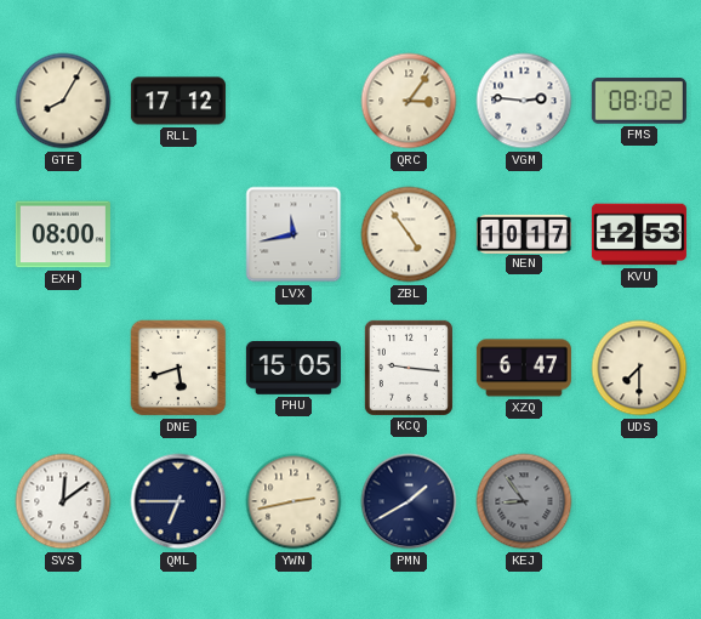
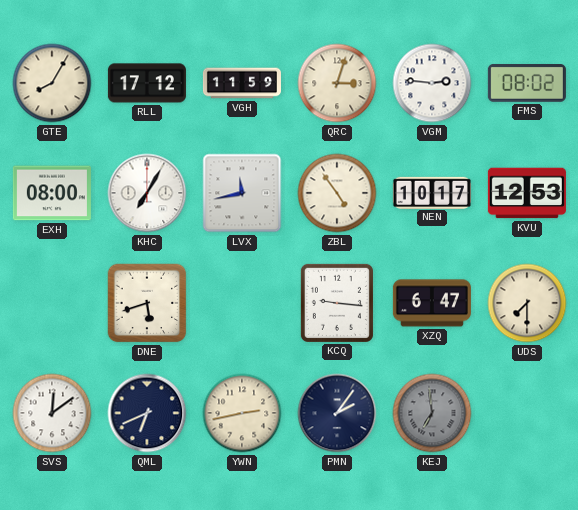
VGH: none -> 11:59 (242, 83)
QRC: 3:06 -> 3:03 (337, 83)
KHC: none -> 7:05 (147, 193)
PHU: 15:05 -> none (293, 369)
QML: 6:45 -> 6:41 (147, 413)
PMN: 1:40 -> 2:06 (337, 413)
KEJ: 8:54 -> 6:59 (432, 413)
